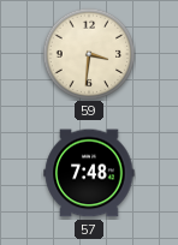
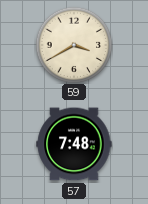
59: 3:31 -> 3:40 (74, 45)
